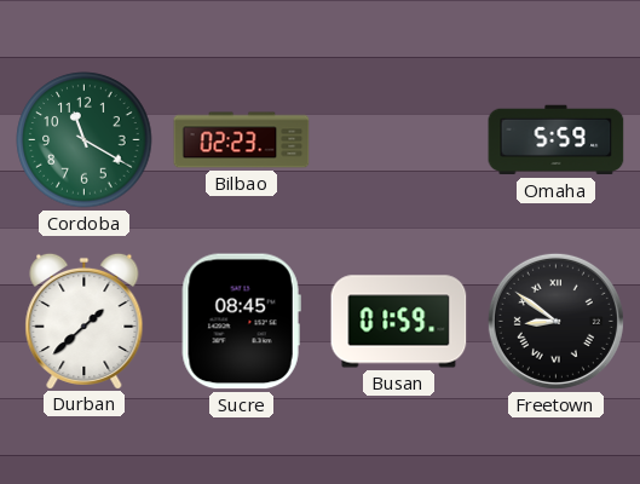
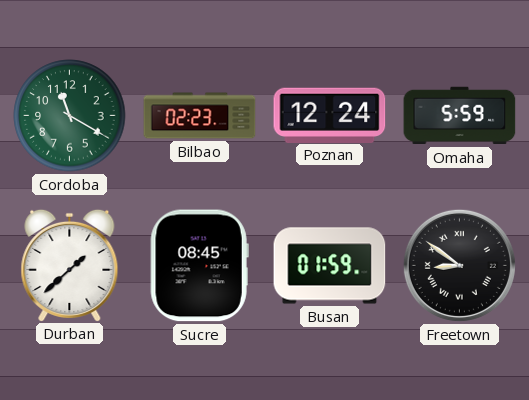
Poznan: none -> 12:24 (330, 115)
